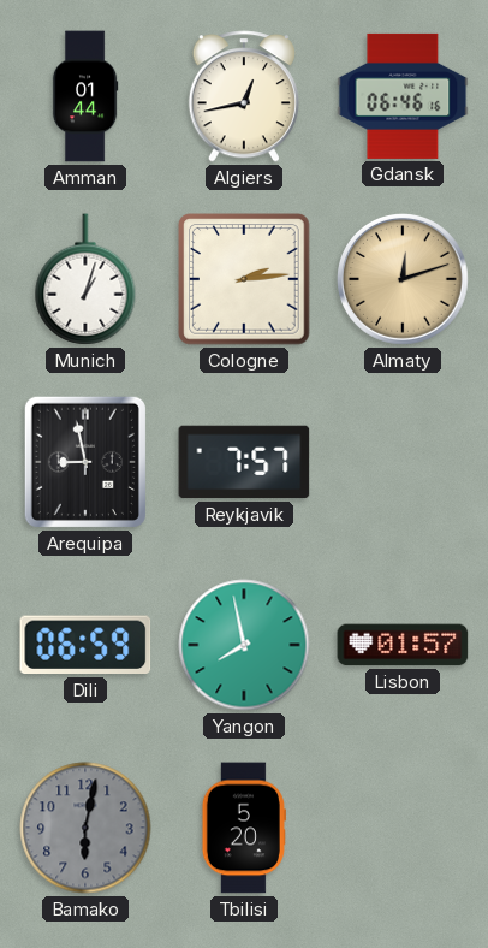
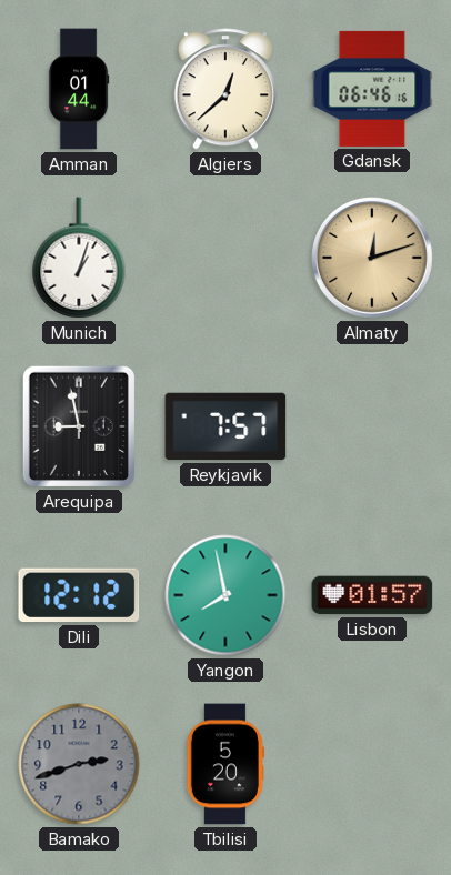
Algiers: 12:43 -> 12:38 (225, 89)
Cologne: 2:14 -> none (244, 279)
Dili: 06:59 -> 12:12 (79, 595)
Bamako: 6:02 -> 2:42 (79, 764)
